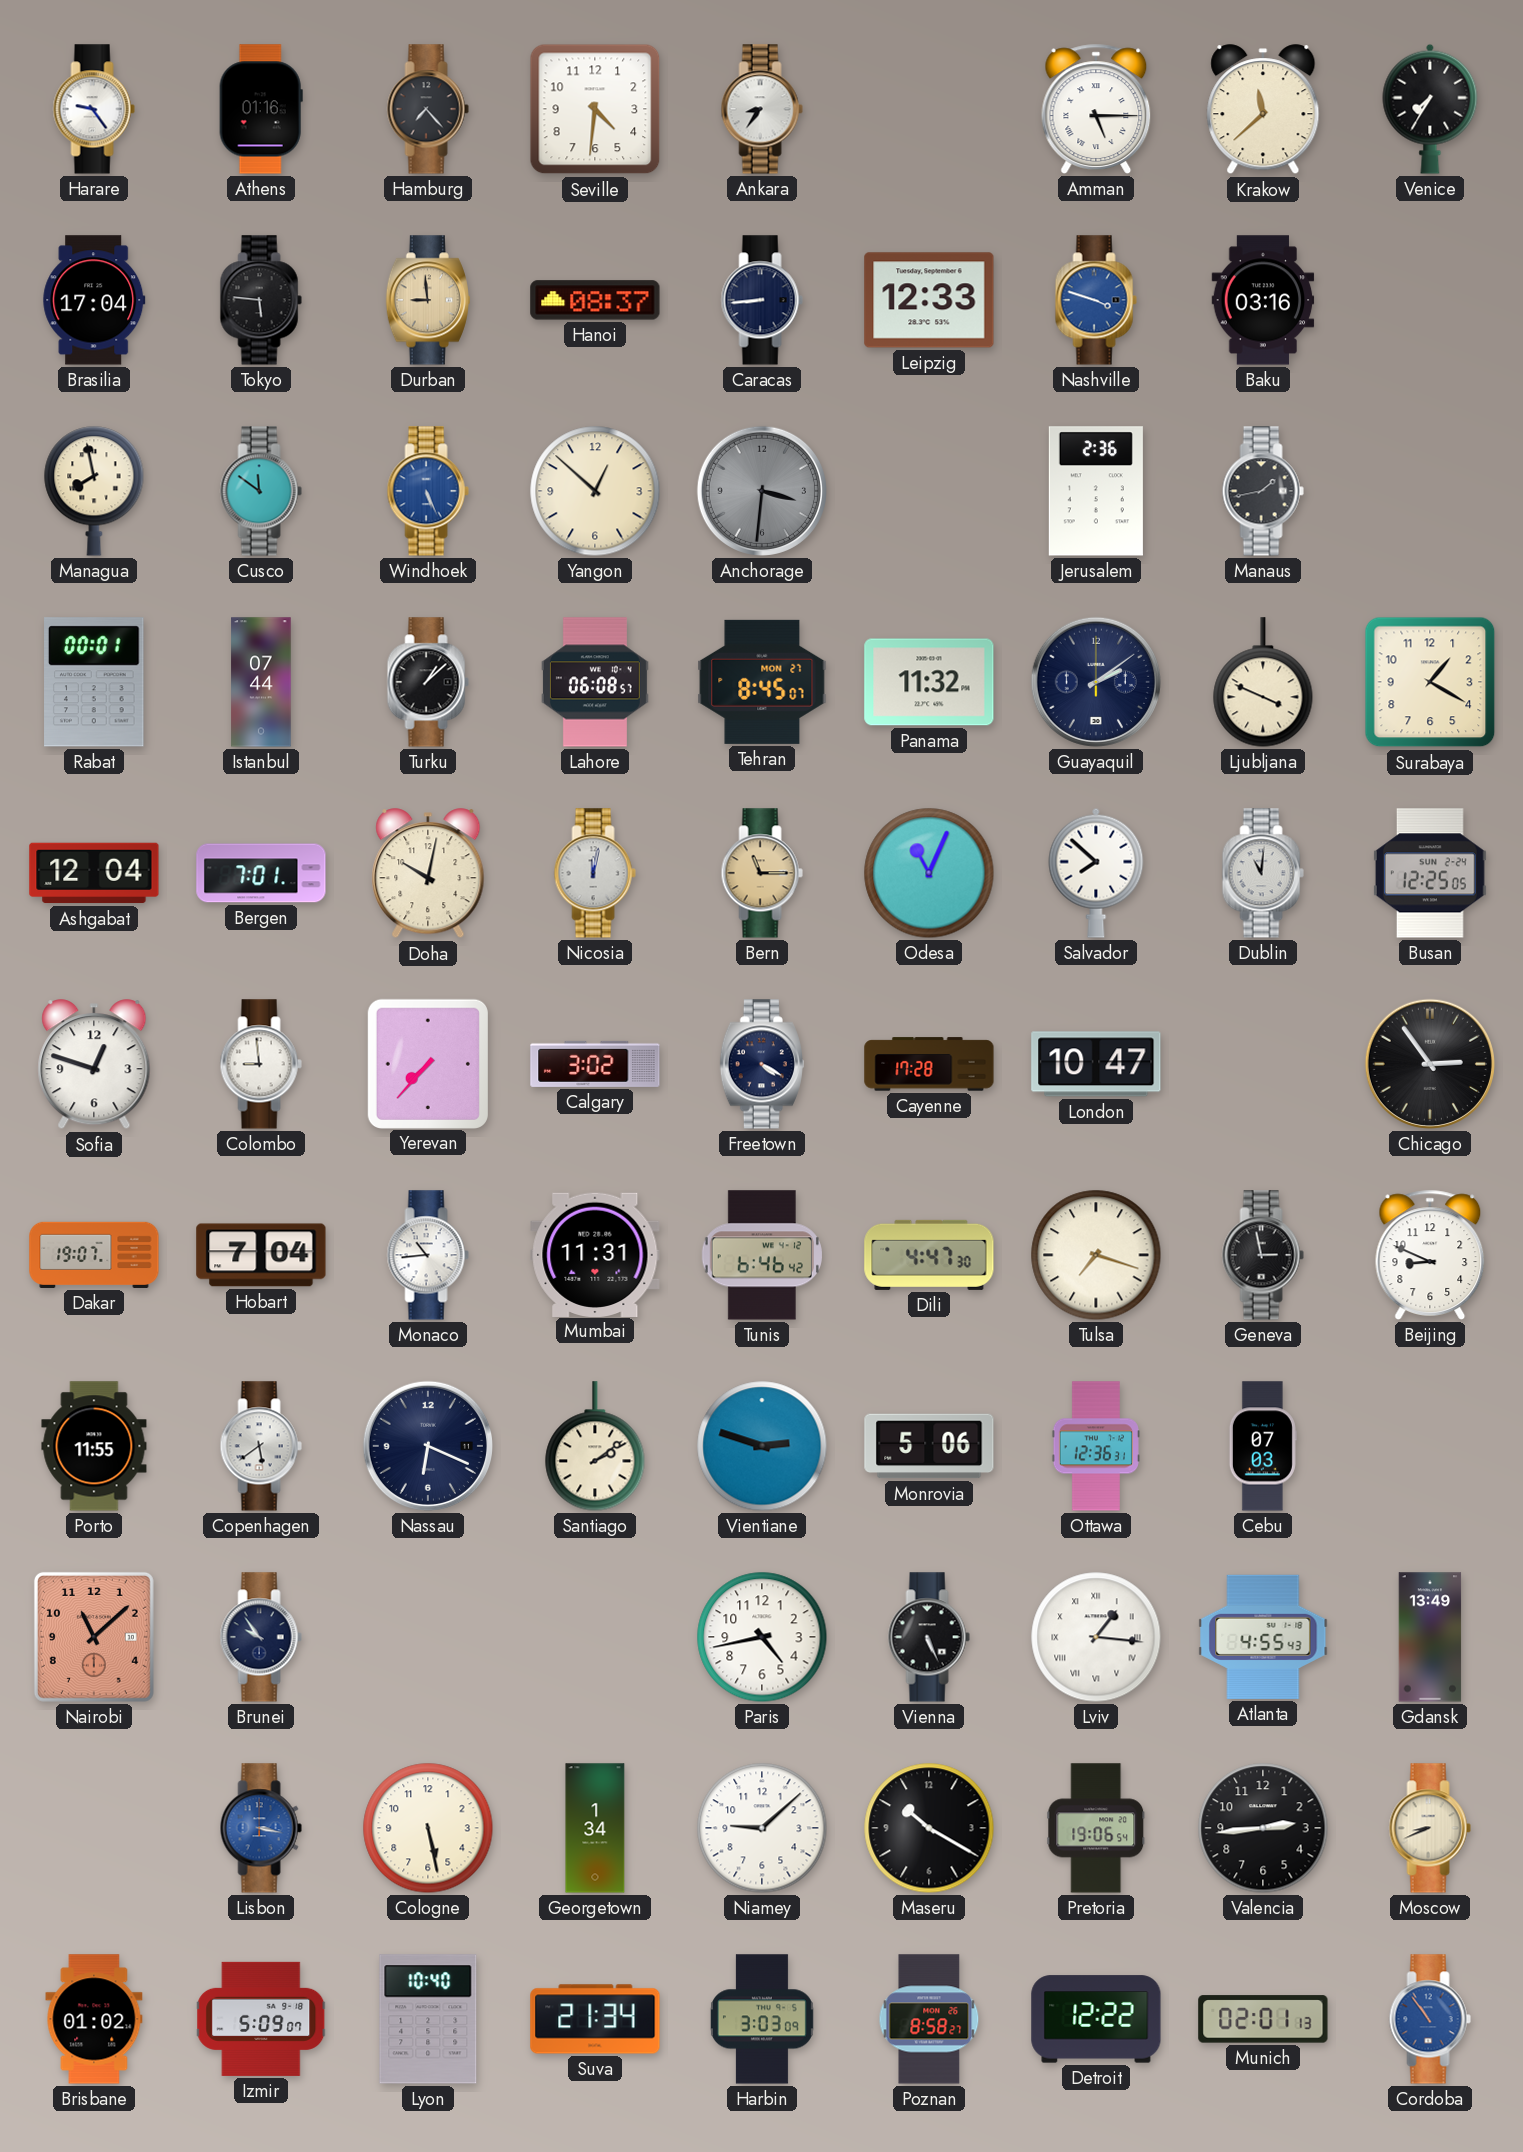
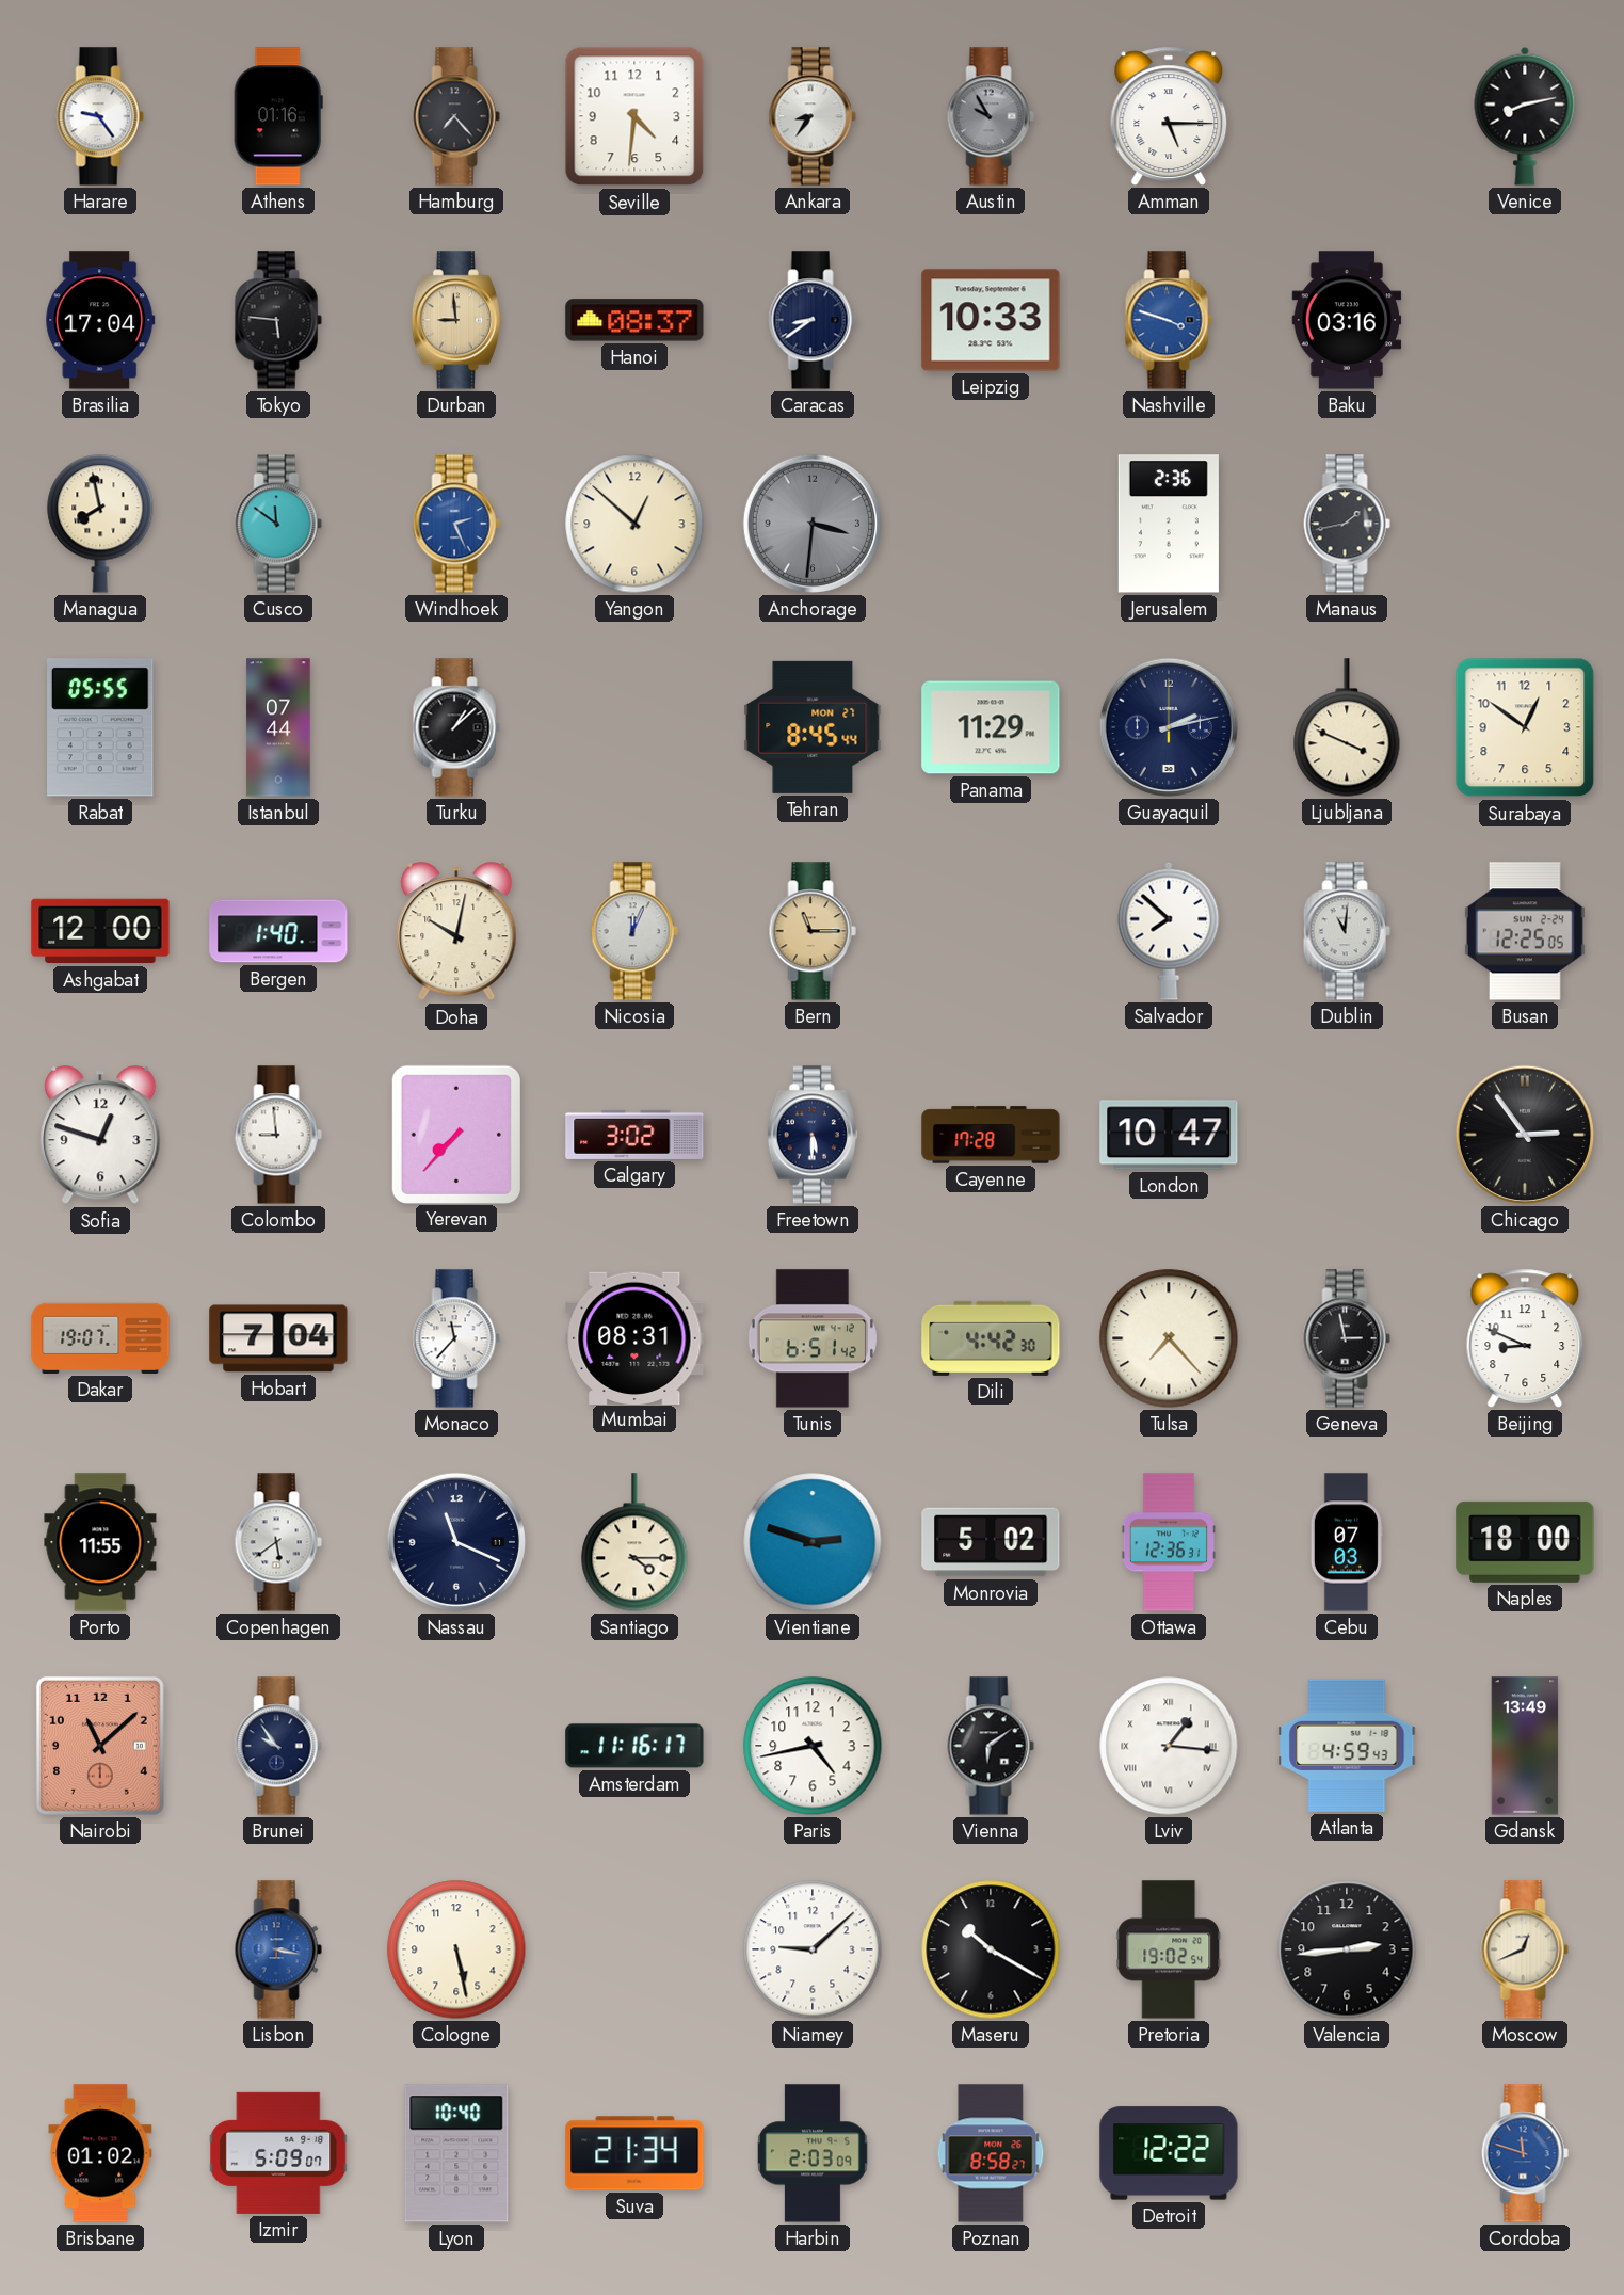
Austin: none -> 9:55 (991, 116)
Krakow: 11:38 -> none (1263, 110)
Venice: 7:35 -> 8:13 (1525, 116)
Caracas: 8:44 -> 8:39 (813, 320)
Leipzig: 12:33 -> 10:33 (991, 320)
Windhoek: 5:26 -> 2:26 (456, 524)
Rabat: 00:01 -> 05:55 (100, 727)
Lahore: 06:08 -> none (595, 682)
Tehran: 8:45:07 -> 8:45:44 (813, 727)
Panama: 11:32 -> 11:29 (991, 727)
Guayaquil: 2:09 -> 2:13 (1169, 727)
Surabaya: 1:20 -> 12:51 (1525, 727)
Ashgabat: 12:04 -> 12:00 (100, 931)
Bergen: 7:01 -> 1:40 (278, 931)
Nicosia: 12:02 -> 12:04 (634, 931)
Odesa: 11:04 -> none (929, 873)
Freetown: 4:20 -> 5:30 (813, 1135)
Monaco: 10:44 -> 11:37 (456, 1338)
Mumbai: 11:31 -> 08:31 (634, 1337)
Tunis: 6:46 -> 6:51 (813, 1338)
Dili: 4:47 -> 4:42 (991, 1338)
Tulsa: 7:18 -> 7:23 (1169, 1338)
Nassau: 6:19 -> 11:19 (456, 1542)
Santiago: 2:09 -> 4:15 (634, 1542)
Monrovia: 5:06 -> 5:02 (991, 1542)
Naples: none -> 18:00 (1525, 1542)
Amsterdam: none -> 11:16 (634, 1746)
Vienna: 5:26 -> 6:09 (991, 1746)
Atlanta: 4:55 -> 4:59 (1347, 1746)
Georgetown: 1:34 -> none (595, 1828)
Pretoria: 19:06 -> 19:02 (1169, 1949)
Moscow: 8:41 -> 12:41 (1525, 1949)
Harbin: 3:03 -> 2:03 (813, 2153)
Munich: 02:01 -> none (1263, 2019)
Cordoba: 10:54 -> 11:48 (1525, 2153)
